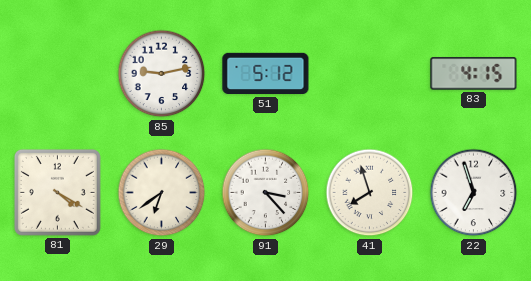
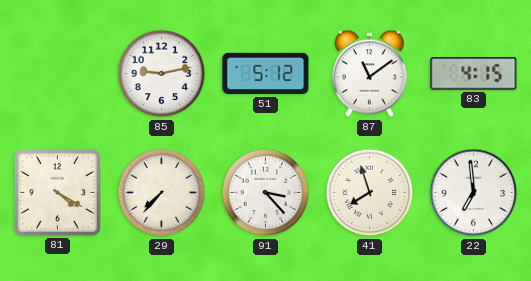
87: none -> 11:09 (369, 74)
29: 6:39 -> 7:37 (162, 193)
22: 6:57 -> 6:59 (474, 193)
